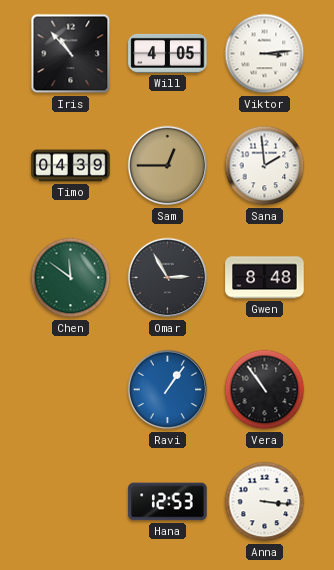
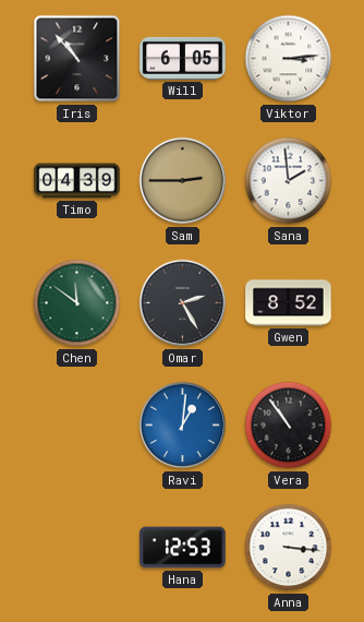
Will: 4:05 -> 6:05 (183, 58)
Sam: 12:45 -> 2:45 (183, 181)
Omar: 2:55 -> 2:25 (183, 303)
Gwen: 8:48 -> 8:52 (289, 303)
Ravi: 1:06 -> 1:01 (183, 426)
